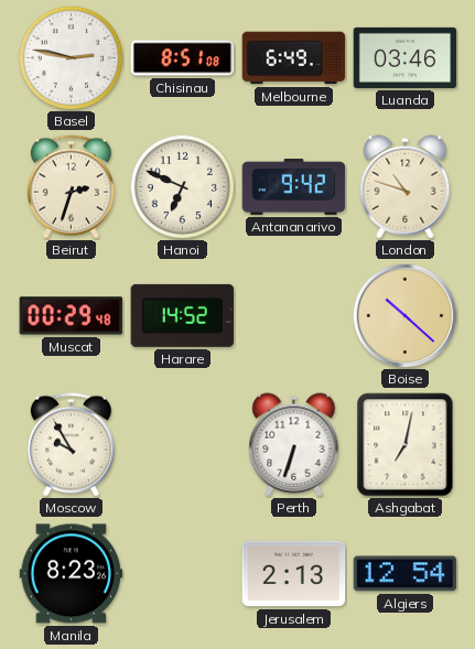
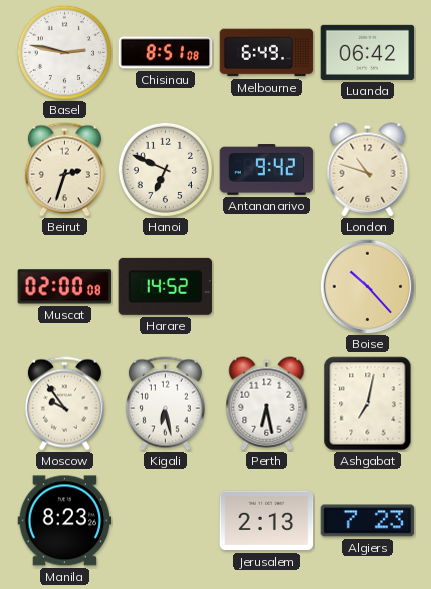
Luanda: 03:46 -> 06:42 (368, 52)
Muscat: 00:29 -> 02:00 (65, 287)
Boise: 10:22 -> 10:23 (367, 286)
Moscow: 9:55 -> 9:54 (64, 404)
Kigali: none -> 6:28 (165, 404)
Perth: 6:33 -> 6:28 (267, 404)
Algiers: 12:54 -> 7:23 (368, 521)
